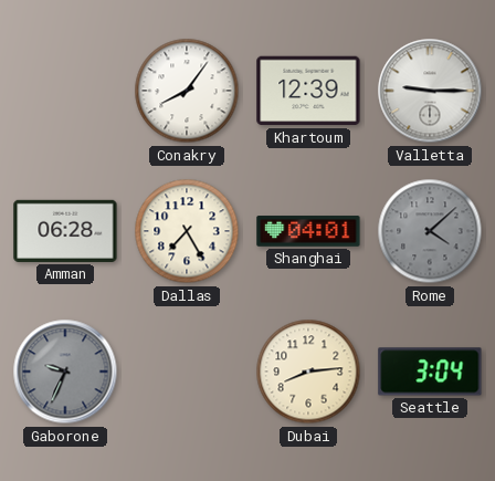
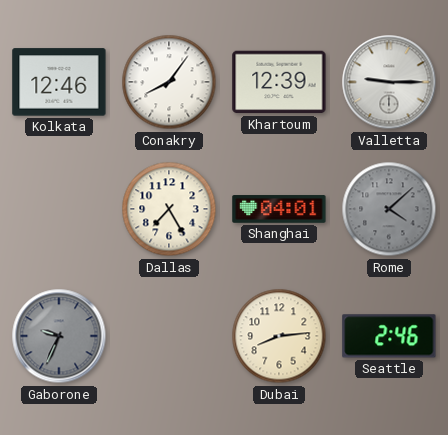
Kolkata: none -> 12:46 (59, 82)
Amman: 06:28 -> none (65, 231)
Seattle: 3:04 -> 2:46 (389, 336)
